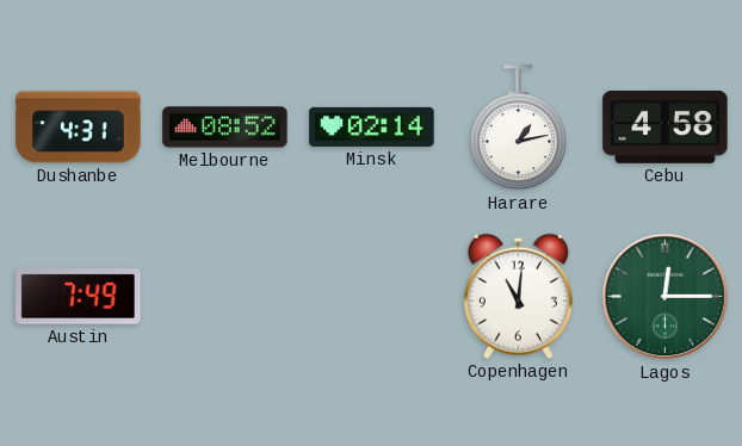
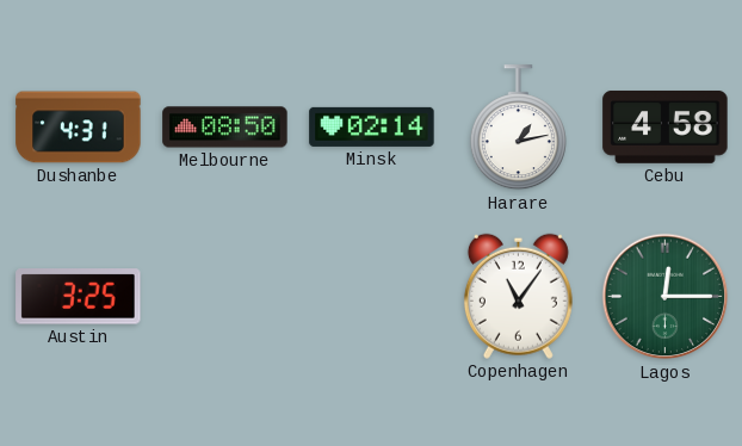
Melbourne: 08:52 -> 08:50 (225, 128)
Austin: 7:49 -> 3:25 (79, 297)
Copenhagen: 11:01 -> 11:06 (518, 296)
